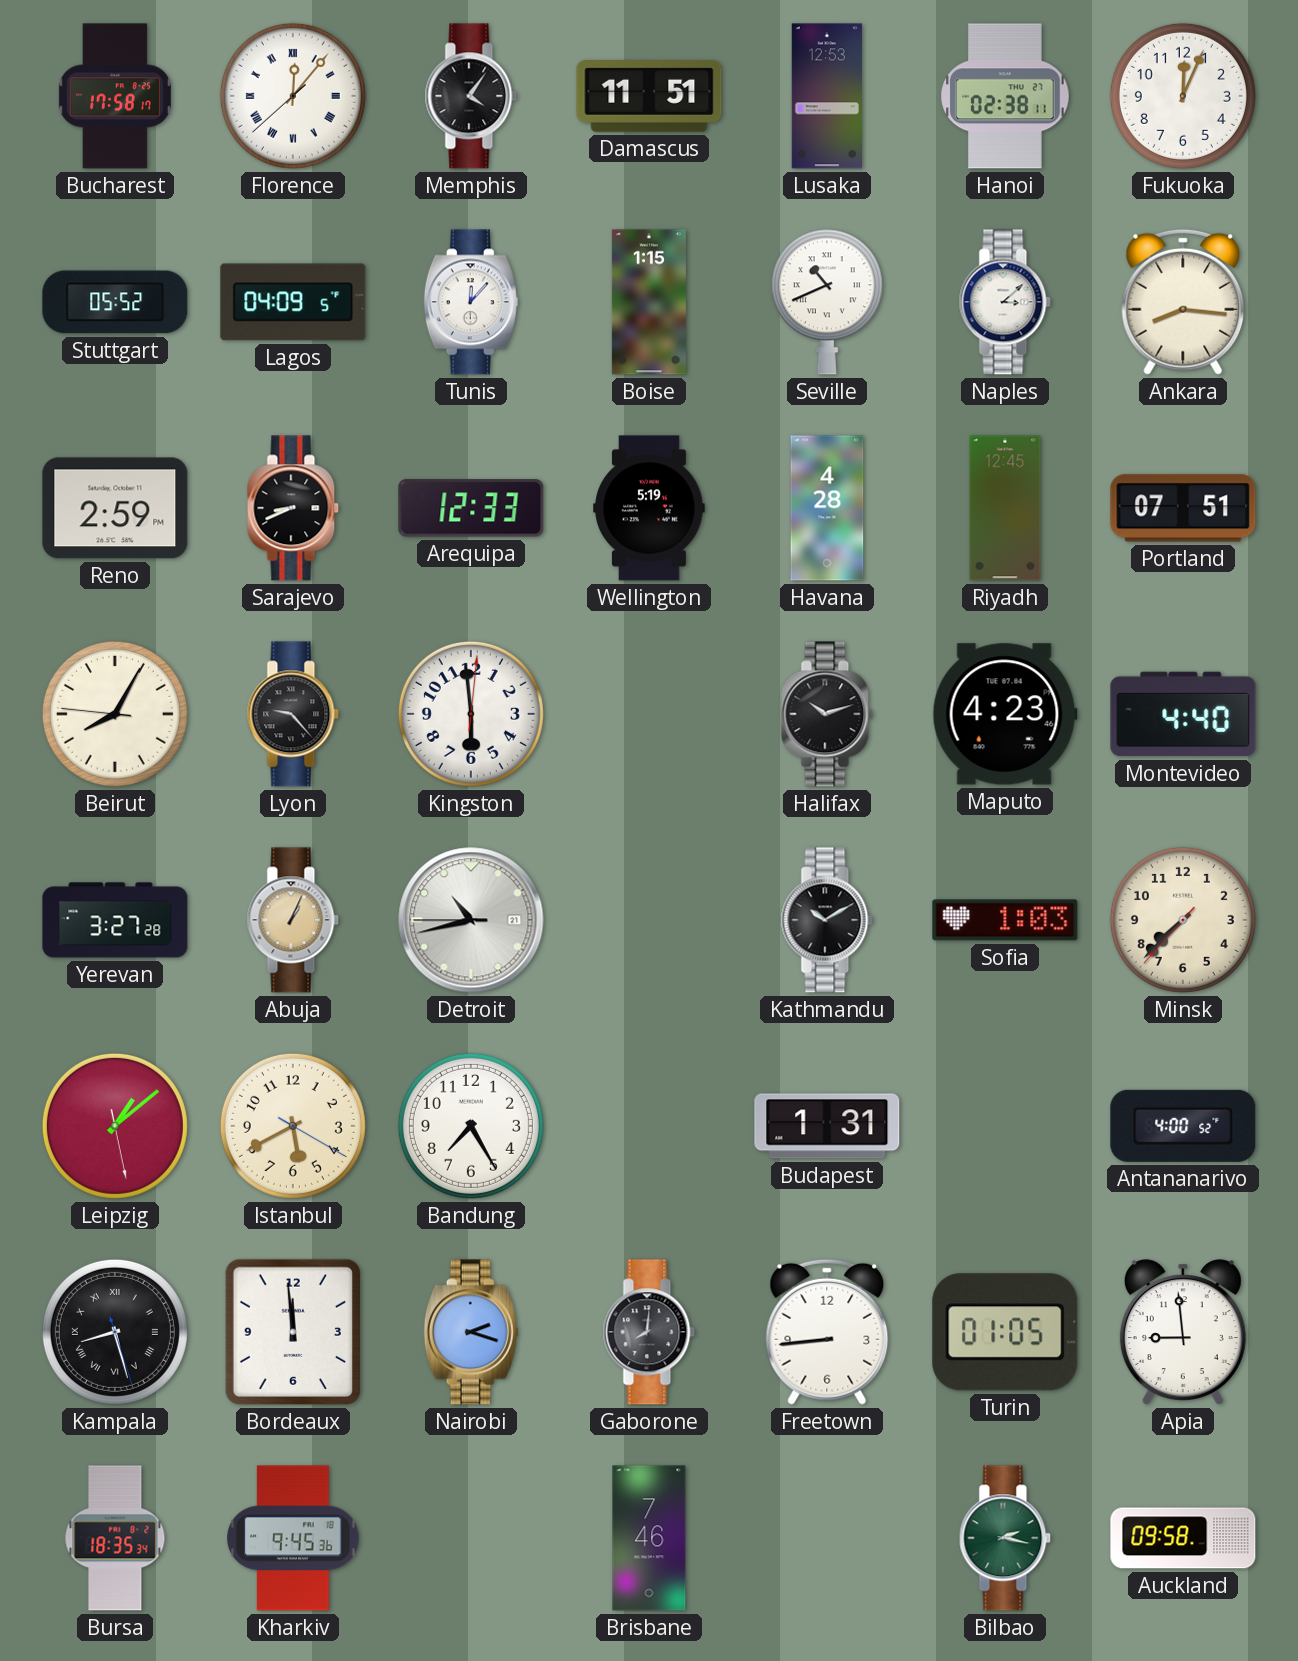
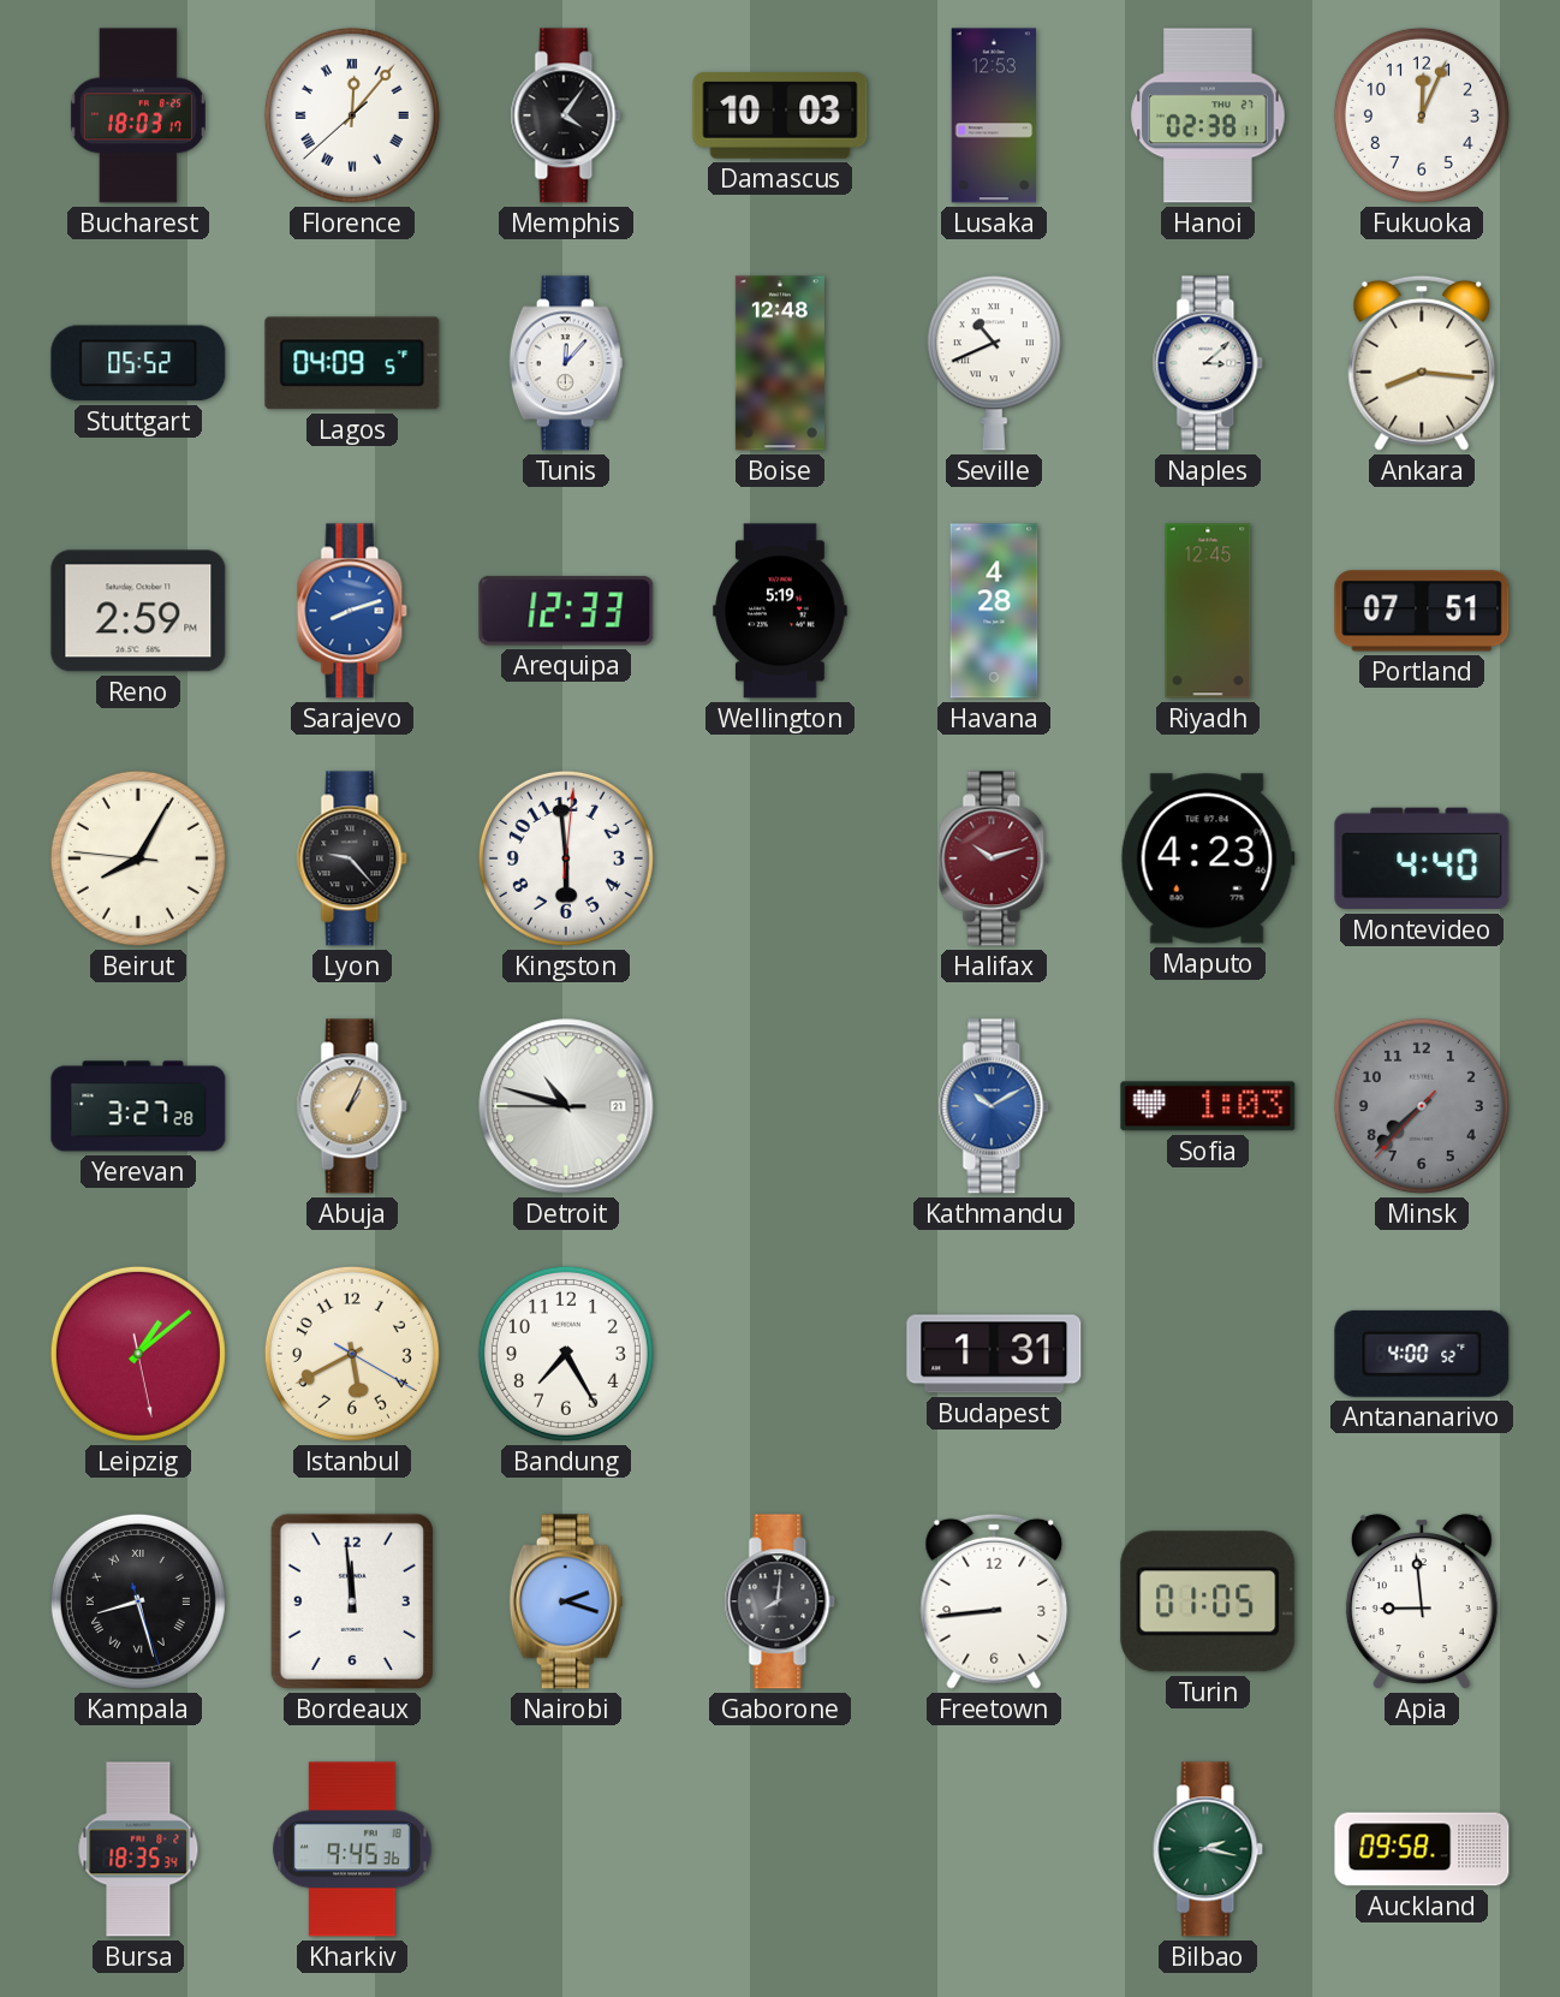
Bucharest: 17:58 -> 18:03 (138, 115)
Damascus: 11:51 -> 10:03 (780, 115)
Boise: 1:15 -> 12:48 (780, 363)
Sarajevo: 8:41 -> 8:12 (352, 611)
Sarajevo dial: black -> blue (352, 611)
Halifax dial: black -> burgundy (994, 858)
Detroit: 10:42 -> 10:47 (566, 1106)
Kathmandu dial: black -> blue (994, 1106)
Minsk dial: cream -> grey (1422, 1106)
Brisbane: 7:46 -> none (649, 1538)
